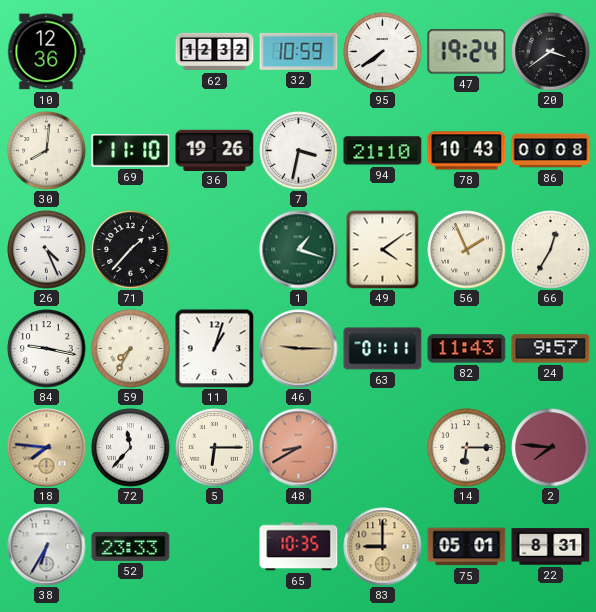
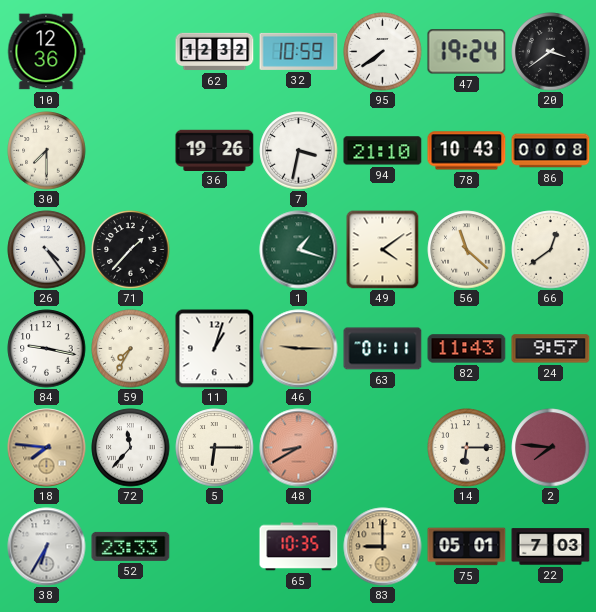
30: 8:01 -> 7:30 (47, 151)
69: 11:10 -> none (131, 151)
26: 4:26 -> 4:24 (47, 250)
56: 1:56 -> 11:22 (467, 250)
66: 12:35 -> 12:39 (551, 250)
22: 8:31 -> 7:03 (551, 547)
